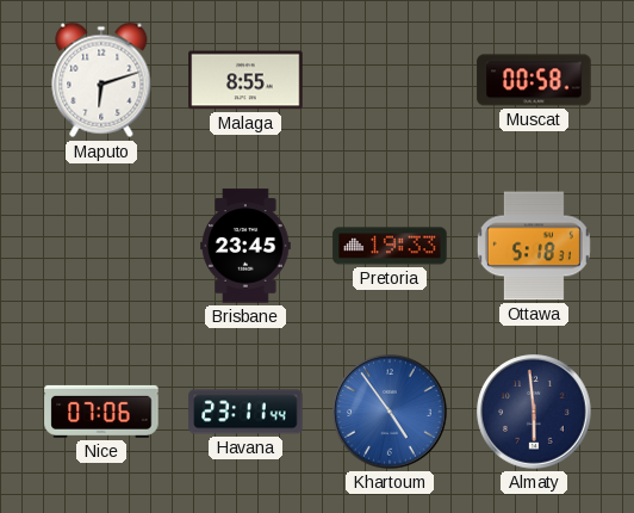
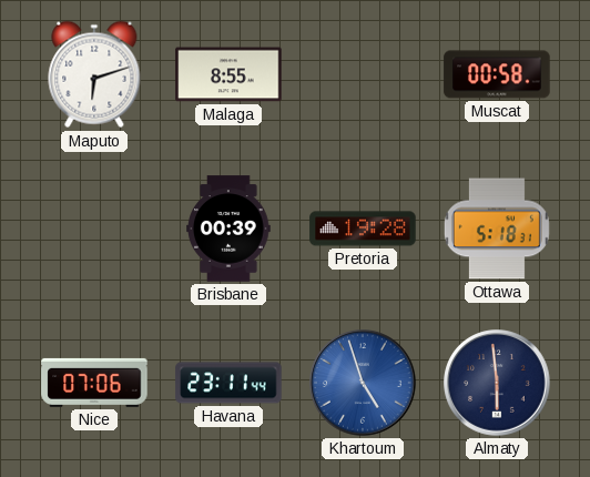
Brisbane: 23:45 -> 00:39 (228, 229)
Pretoria: 19:33 -> 19:28 (363, 229)
Khartoum: 4:54 -> 4:57 (363, 383)
